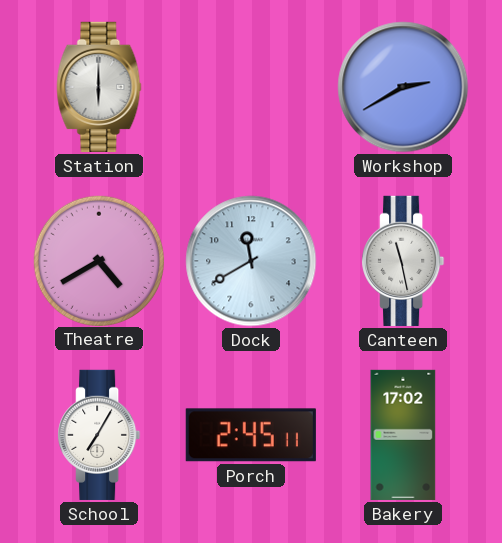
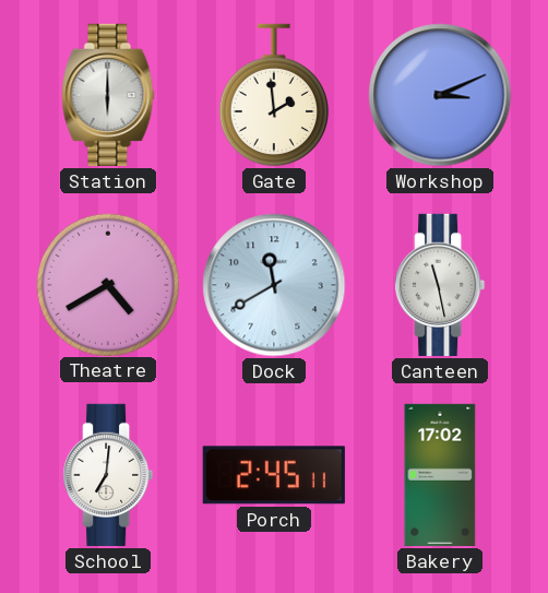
Gate: none -> 1:59 (274, 95)
Workshop: 2:40 -> 3:11 (440, 95)
School: 7:05 -> 7:01 (108, 475)
